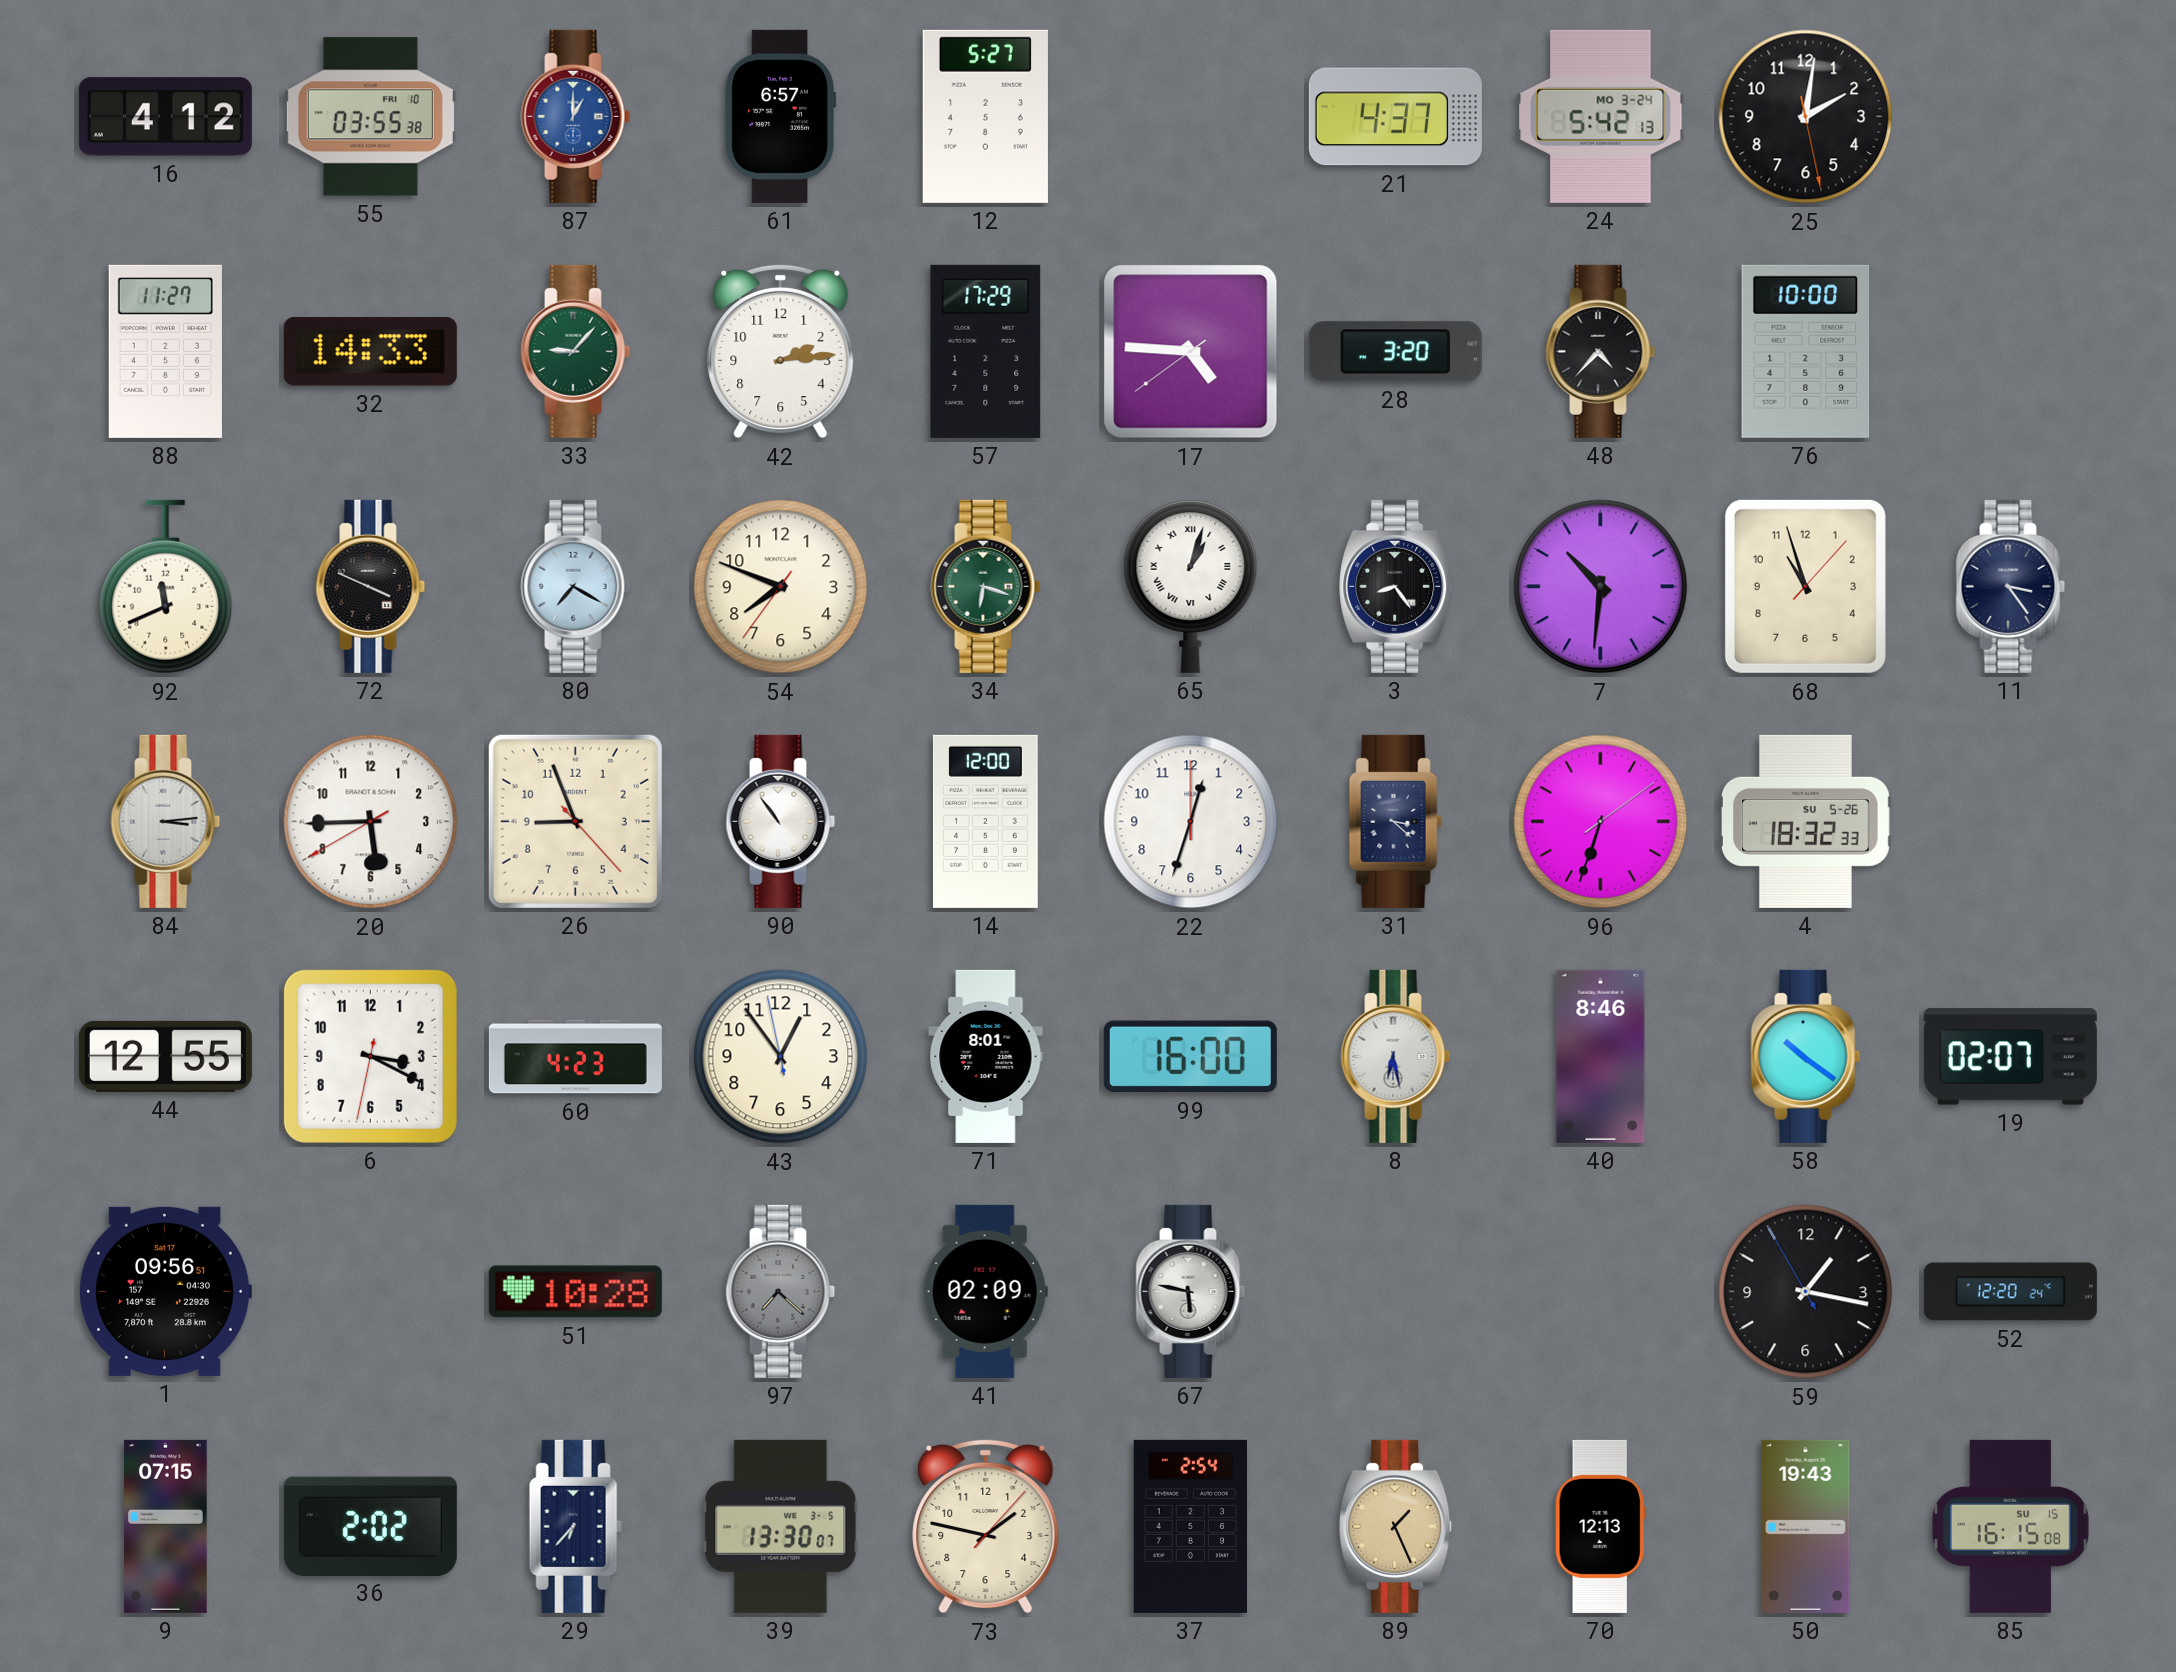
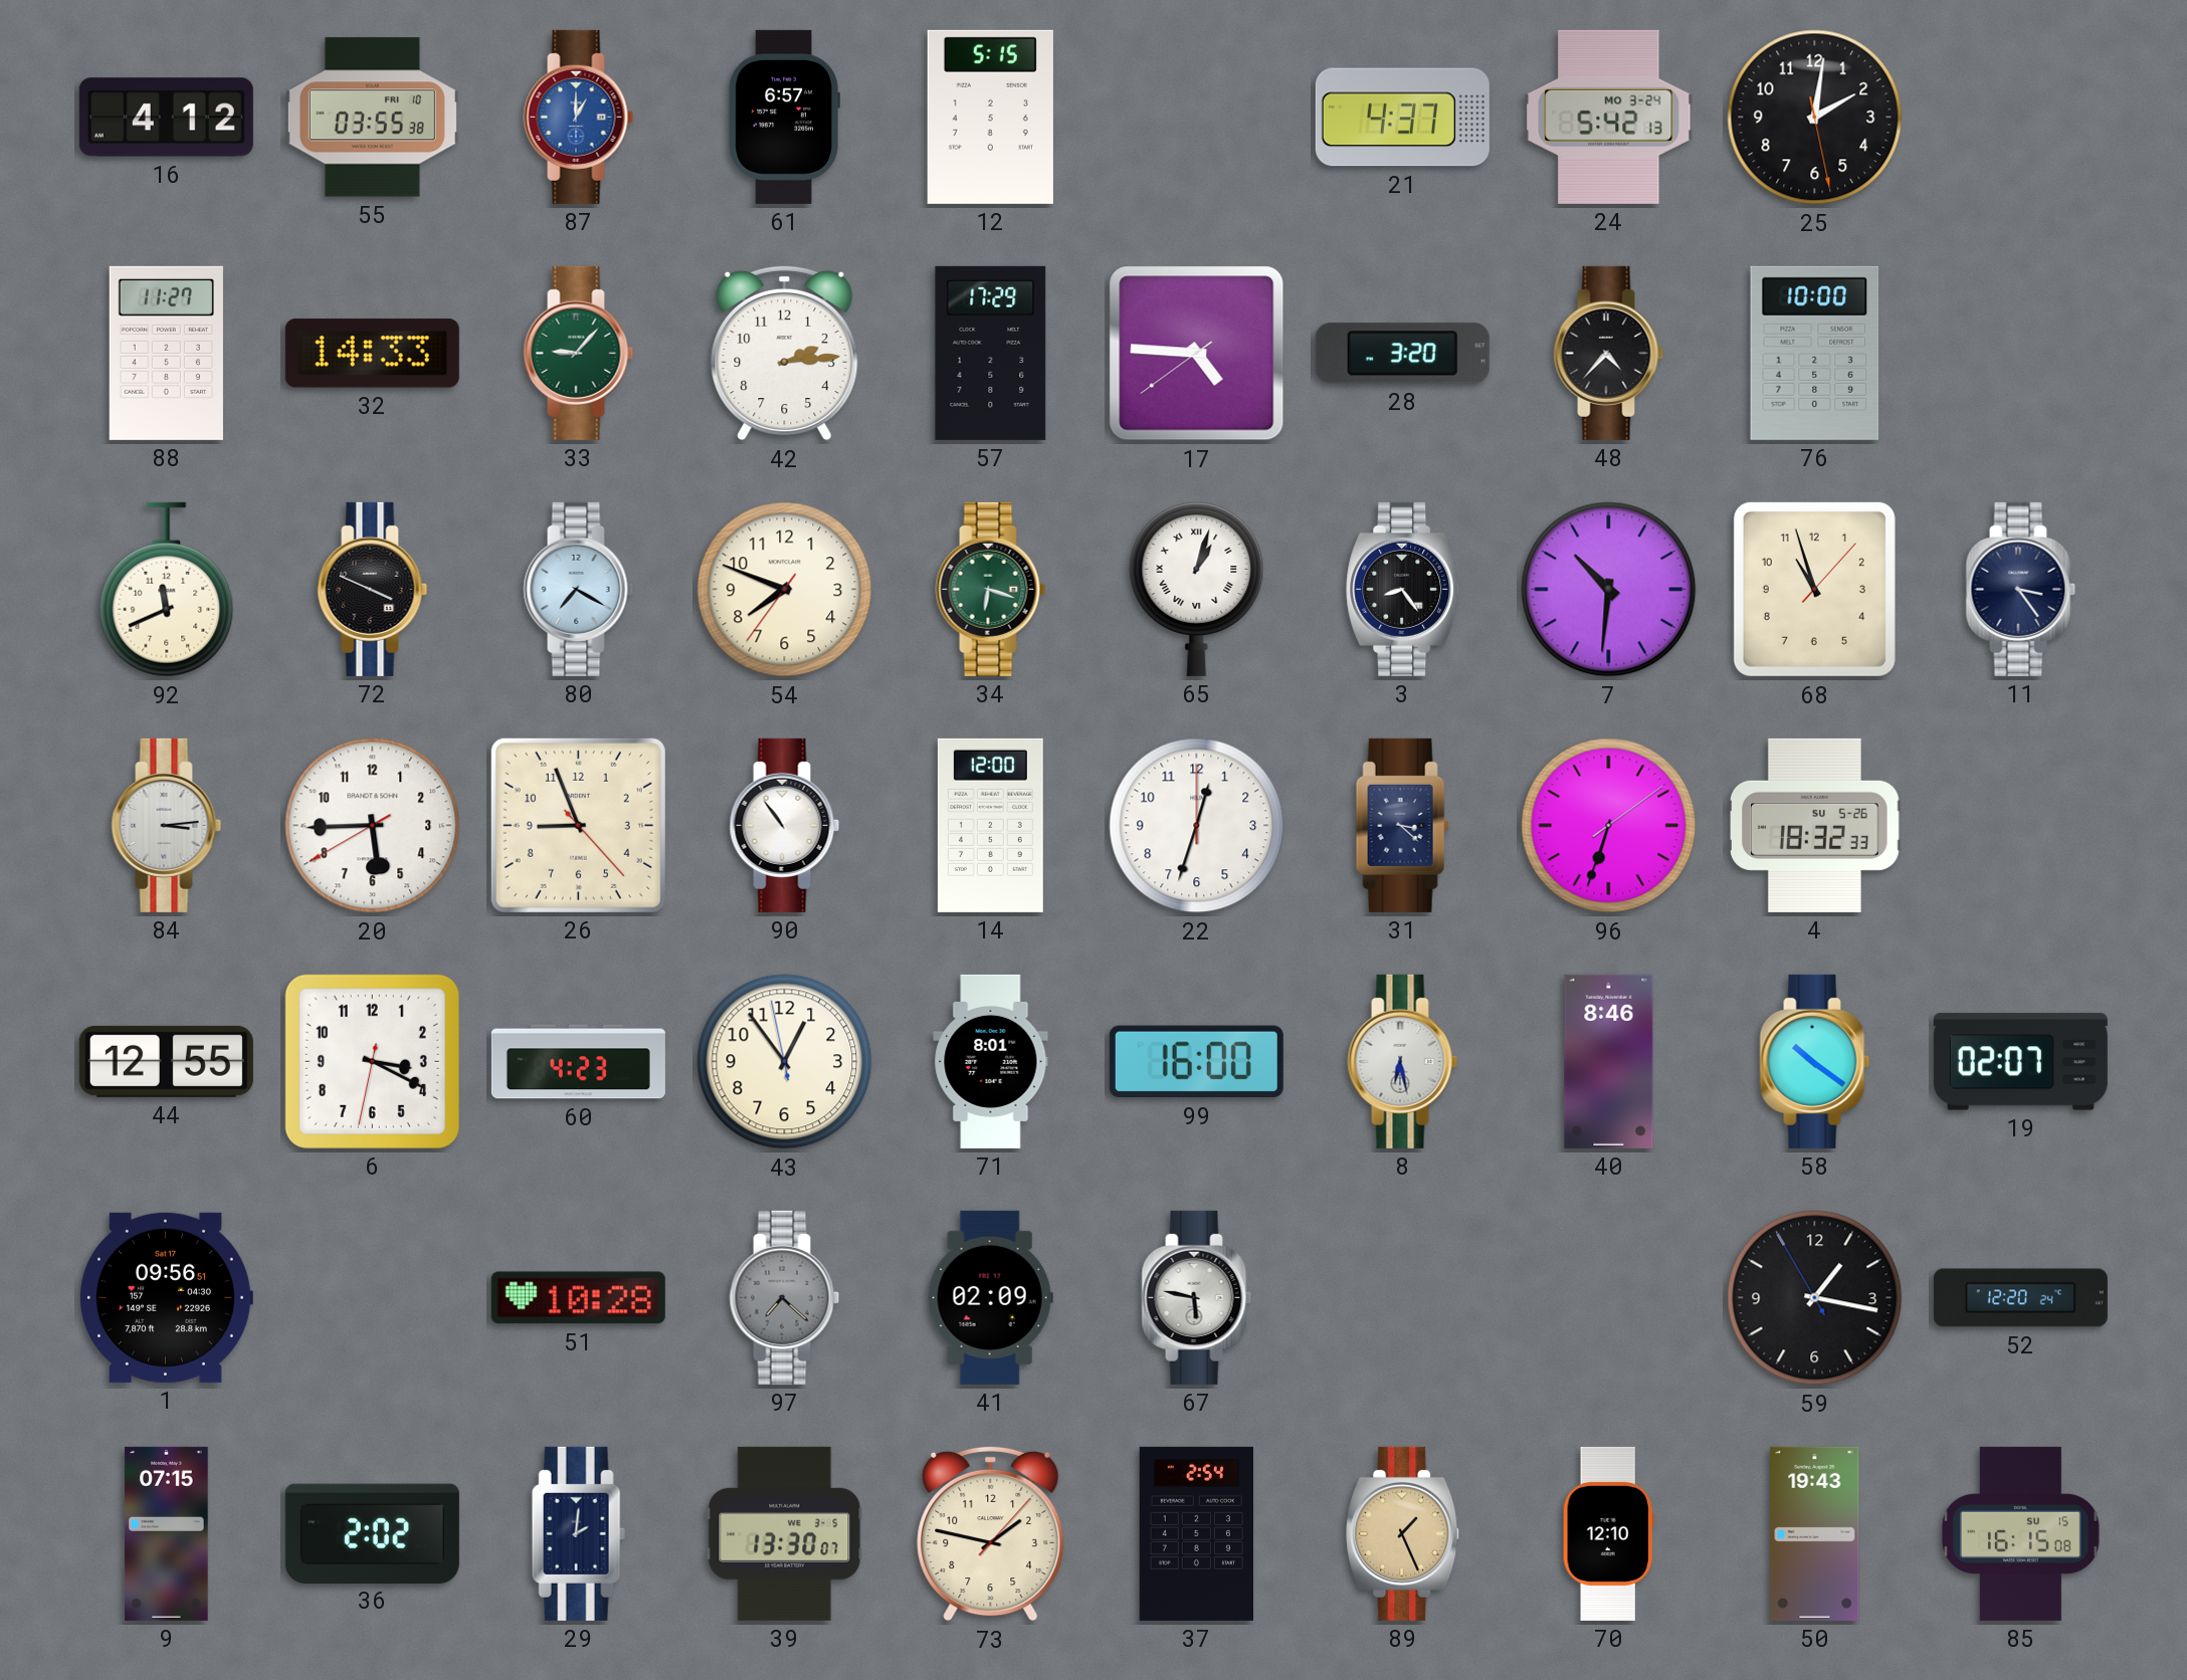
12: 5:27 -> 5:15 (990, 117)
29: 6:37 -> 2:01 (578, 1533)
70: 12:13 -> 12:10 (1608, 1533)
